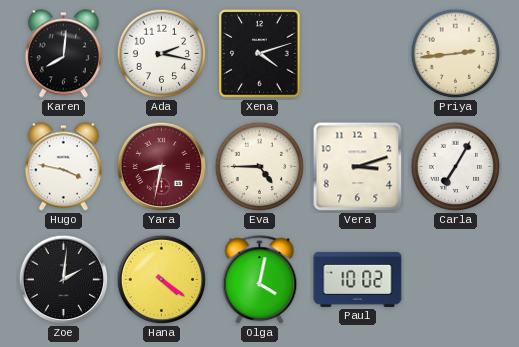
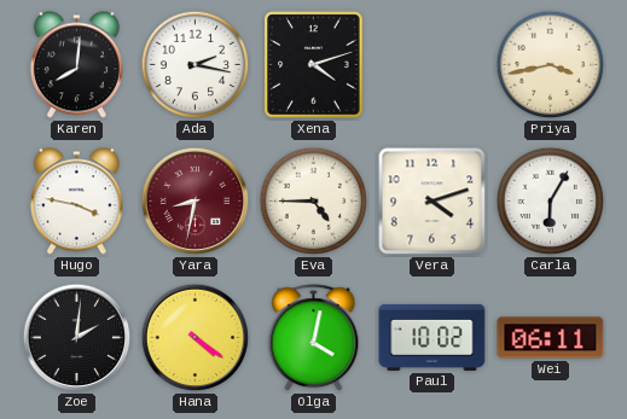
Priya: 2:44 -> 3:43 (551, 65)
Vera: 3:12 -> 4:12 (432, 202)
Carla: 7:05 -> 6:05 (551, 202)
Wei: none -> 06:11 (551, 338)
